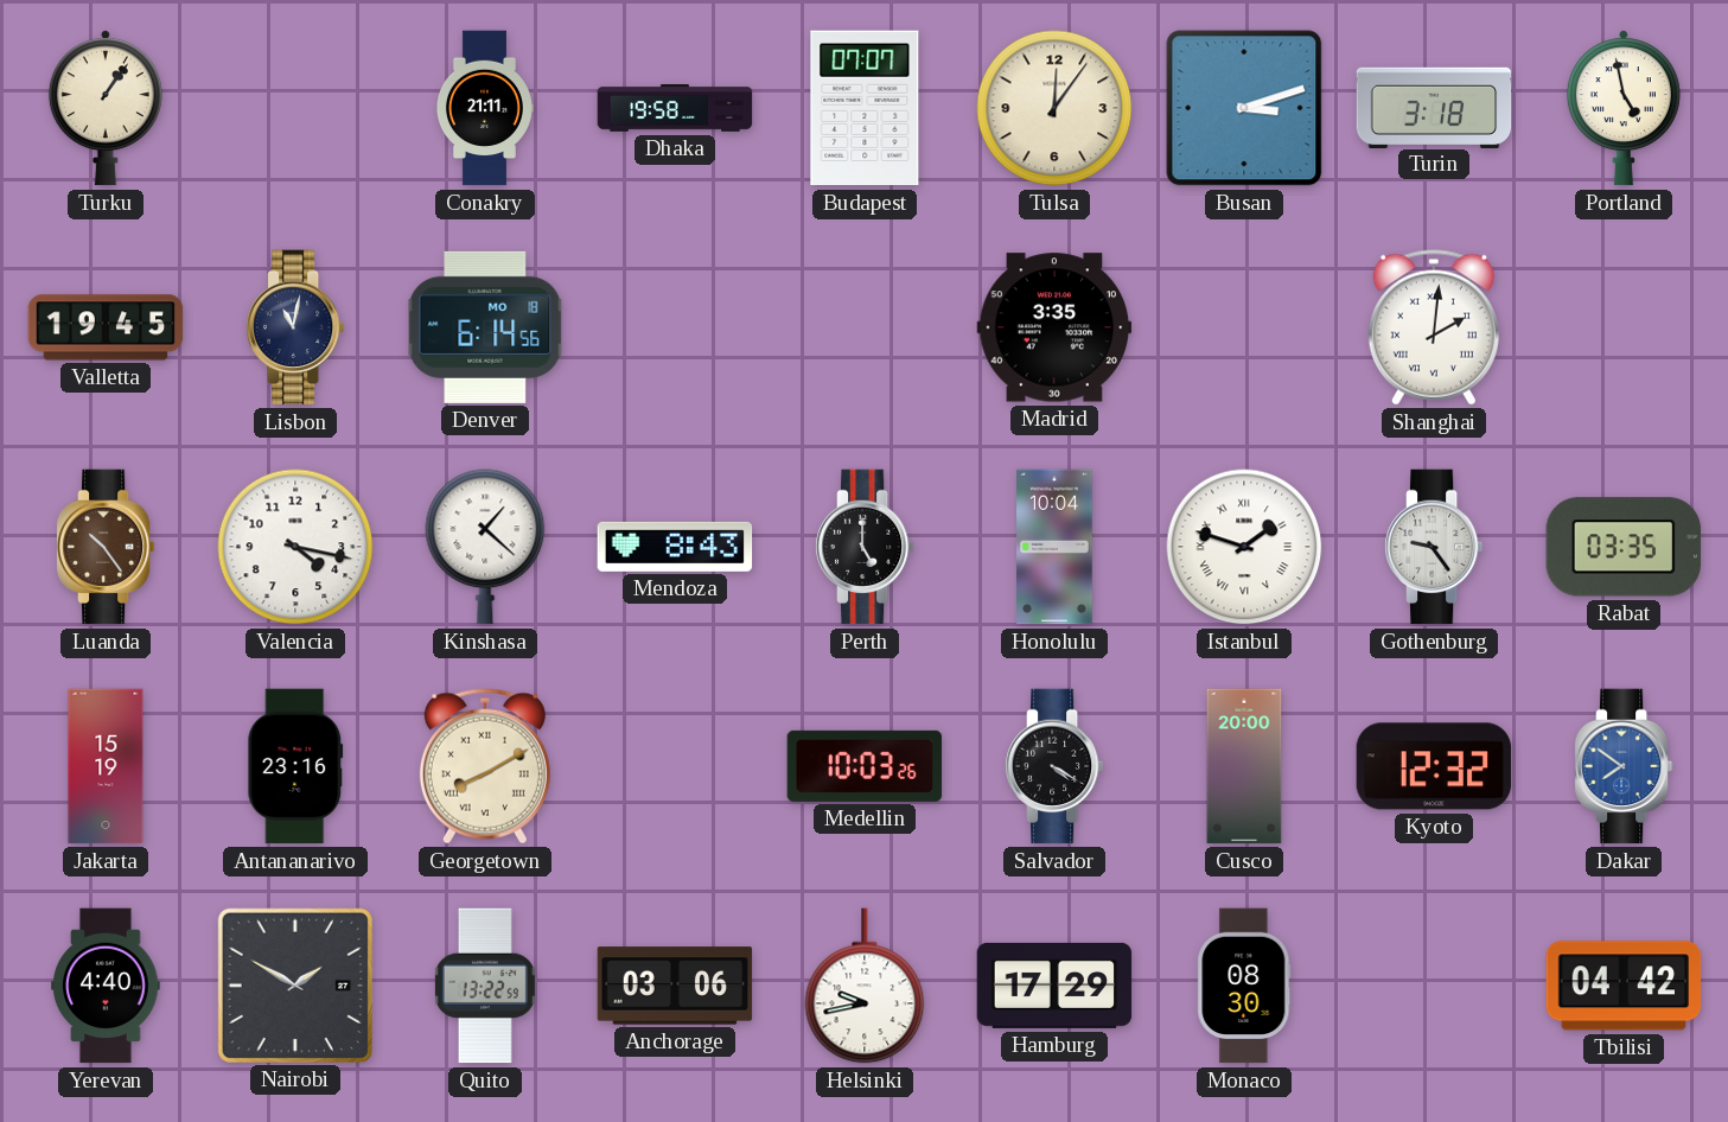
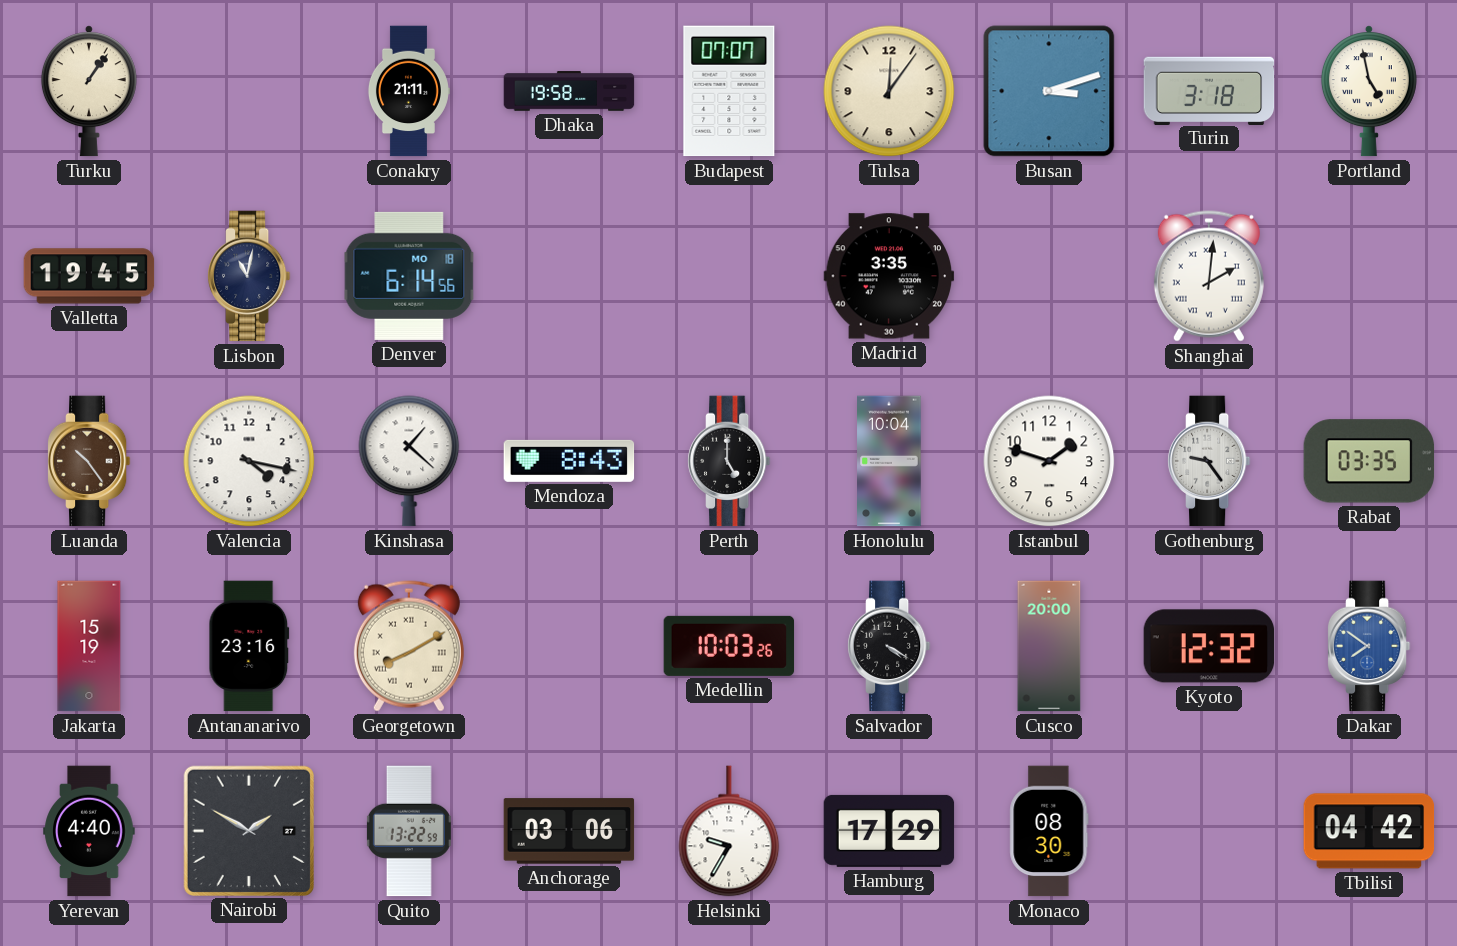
Istanbul numerals: Roman -> Arabic (1049, 461)
Helsinki: 9:43 -> 9:35 (729, 831)
